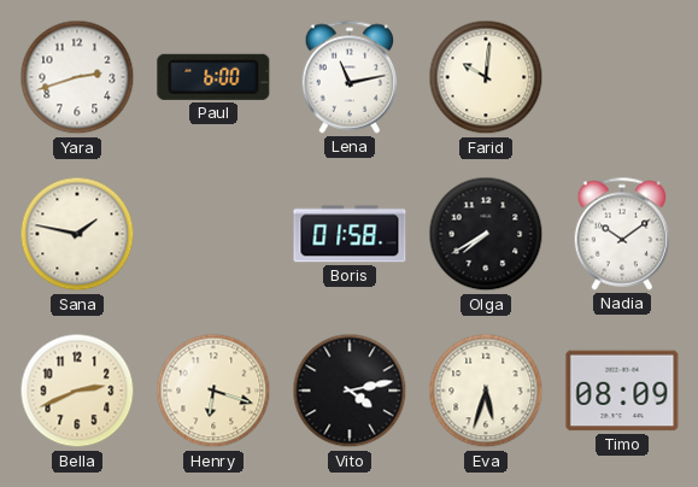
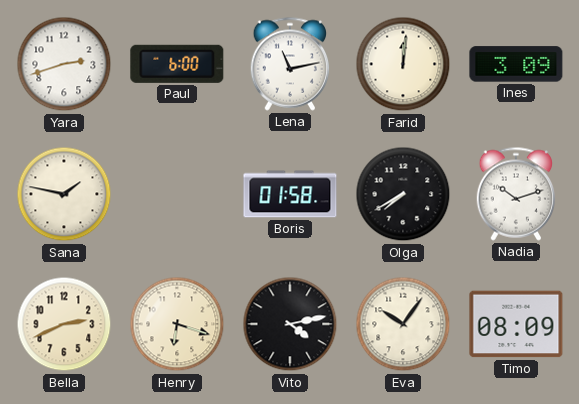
Farid: 10:01 -> 12:01 (403, 64)
Ines: none -> 3:09 (516, 64)
Nadia: 10:09 -> 10:12 (516, 194)
Eva: 5:33 -> 10:06 (403, 324)
